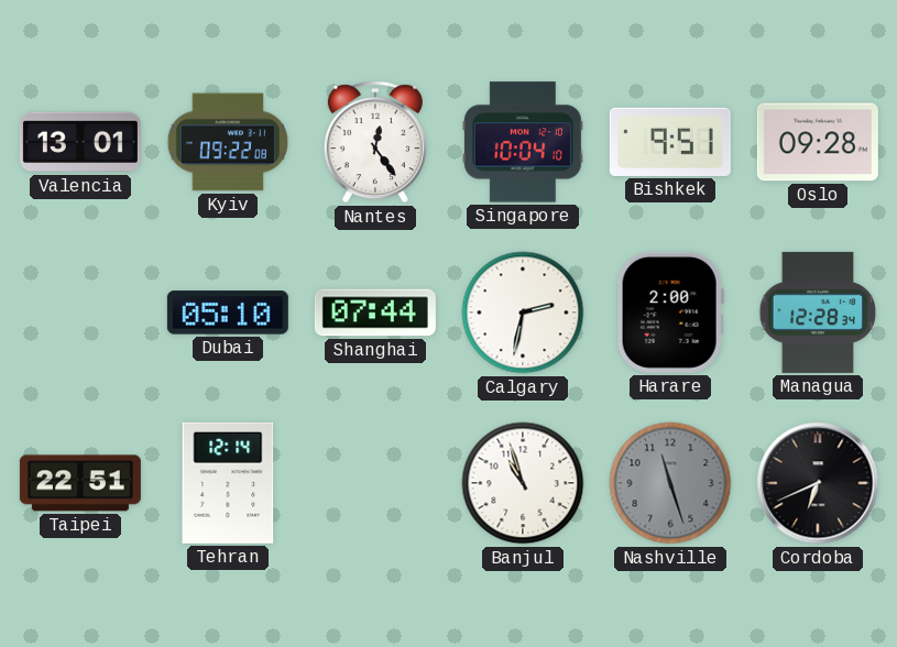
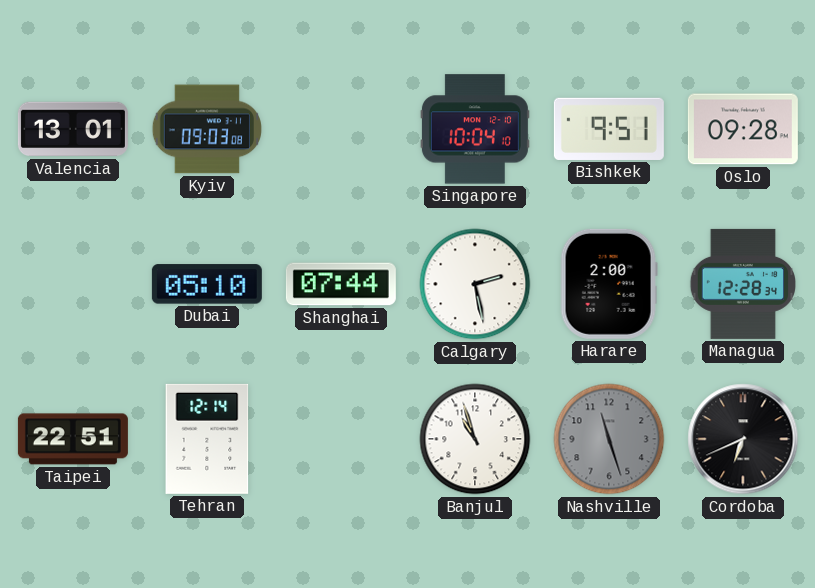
Kyiv: 09:22 -> 09:03 (207, 129)
Nantes: 12:24 -> none (375, 142)
Calgary: 2:32 -> 2:28 (475, 284)
